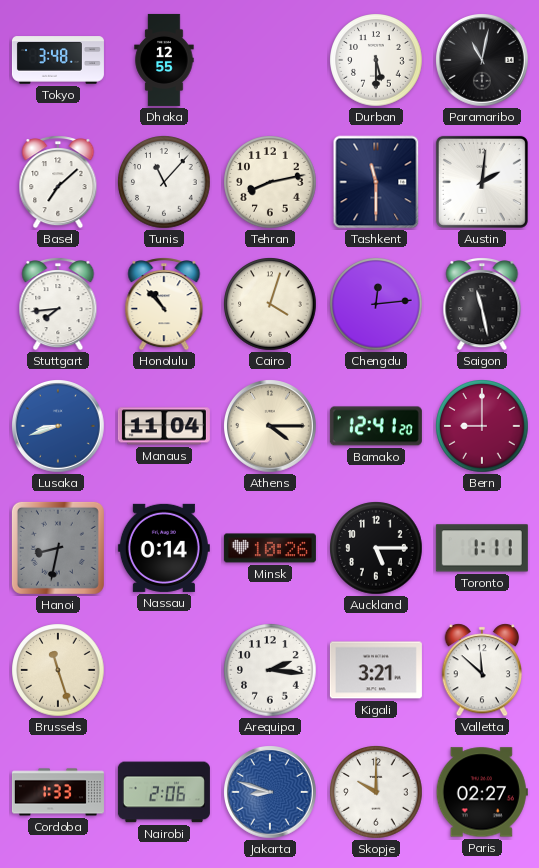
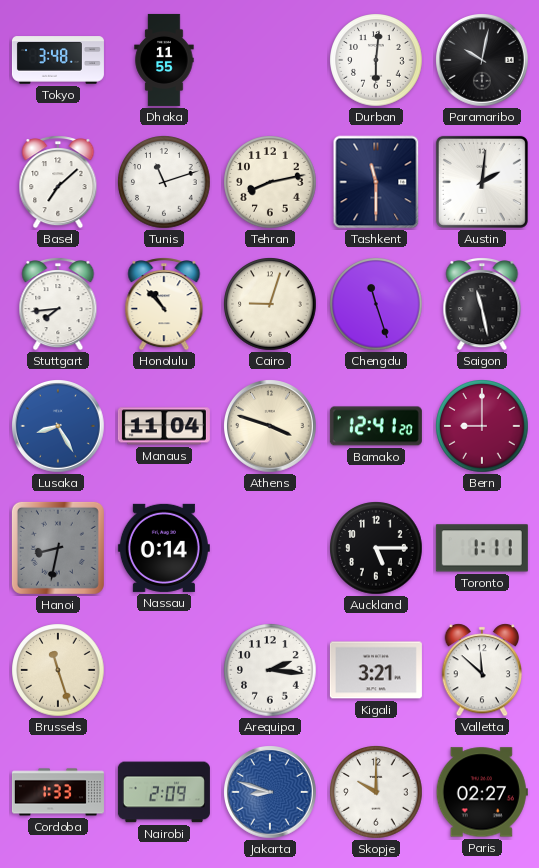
Dhaka: 12:55 -> 11:55 (164, 60)
Durban: 5:30 -> 6:01 (376, 60)
Paramaribo: 11:02 -> 10:02 (483, 61)
Tunis: 11:07 -> 11:12 (164, 182)
Cairo: 4:03 -> 9:03 (270, 304)
Chengdu: 12:14 -> 11:27 (376, 304)
Lusaka: 8:42 -> 8:25 (59, 427)
Athens: 4:15 -> 3:48 (271, 427)
Minsk: 10:26 -> none (270, 548)
Nairobi: 2:06 -> 2:09 (164, 792)
